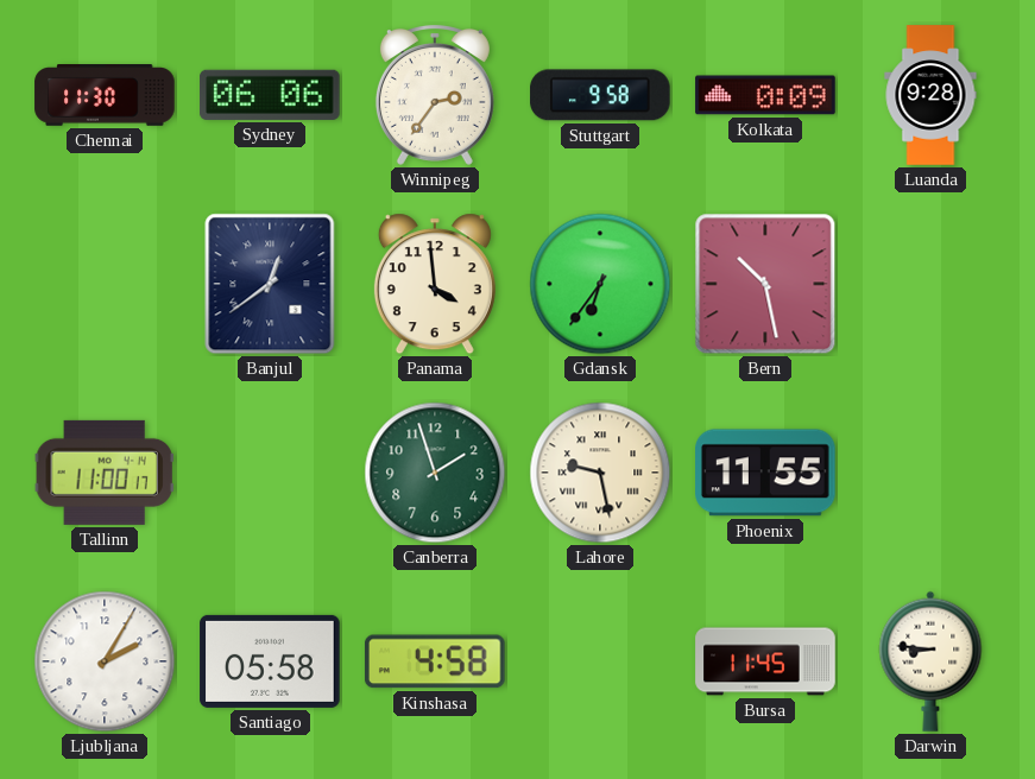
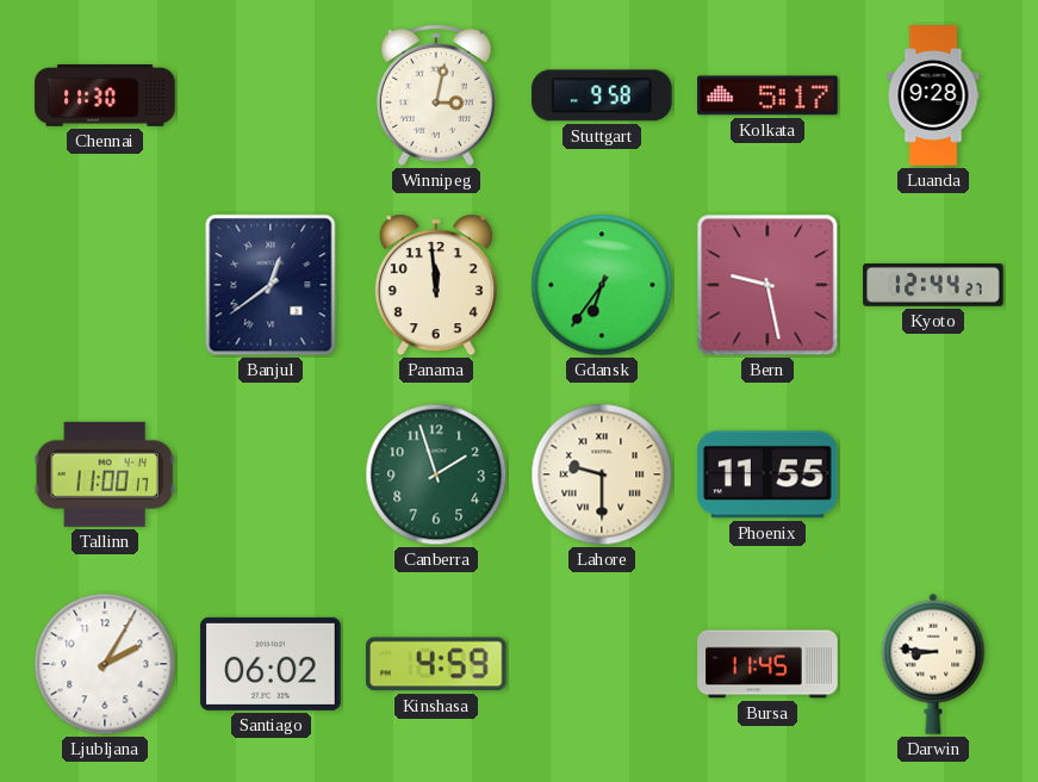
Sydney: 06:06 -> none (270, 95)
Winnipeg: 2:36 -> 3:02 (436, 97)
Kolkata: 0:09 -> 5:17 (767, 95)
Panama: 3:59 -> 11:59 (436, 285)
Bern: 10:28 -> 9:28 (767, 285)
Kyoto: none -> 12:44 (933, 286)
Lahore: 9:28 -> 9:30 (602, 474)
Santiago: 05:58 -> 06:02 (271, 664)
Kinshasa: 4:58 -> 4:59 (436, 664)
